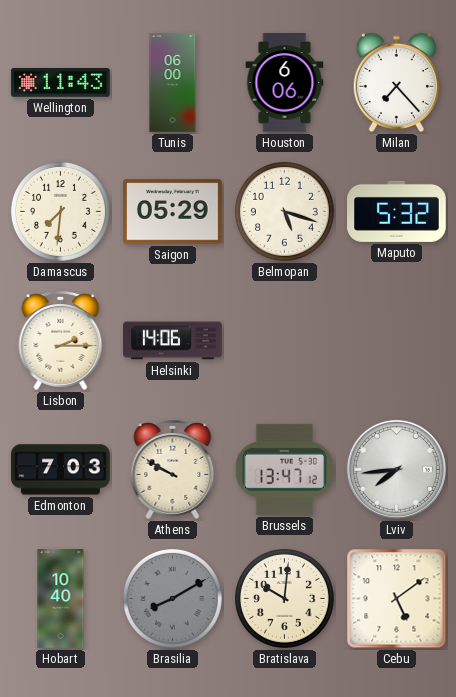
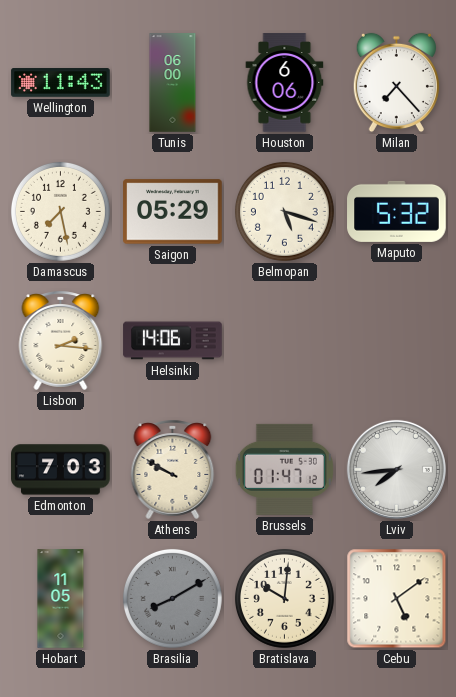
Damascus: 7:31 -> 7:28 (60, 211)
Lisbon: 2:15 -> 2:16 (61, 340)
Brussels: 13:47 -> 01:47 (284, 469)
Hobart: 10:40 -> 11:05 (61, 599)
